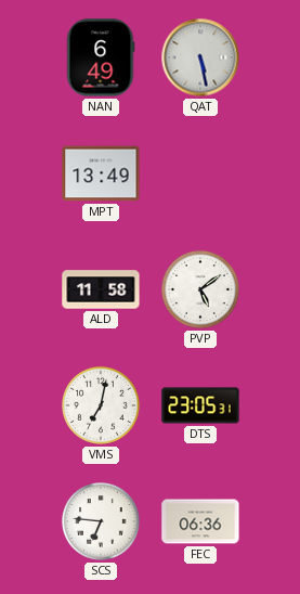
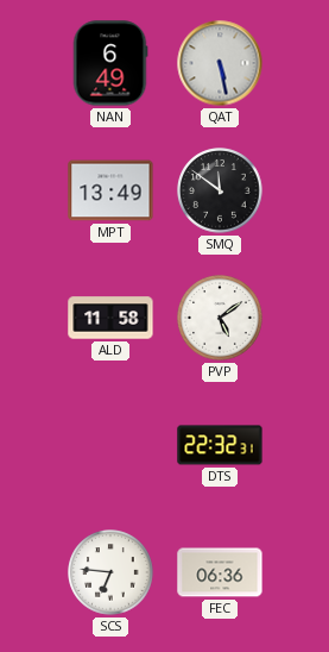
SMQ: none -> 11:51 (220, 190)
VMS: 7:02 -> none (101, 405)
DTS: 23:05 -> 22:32 (220, 445)
